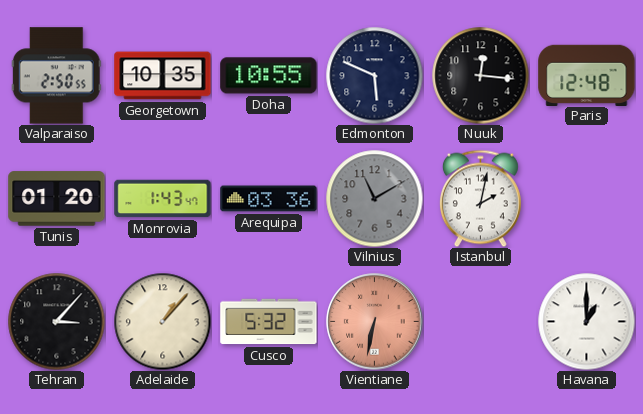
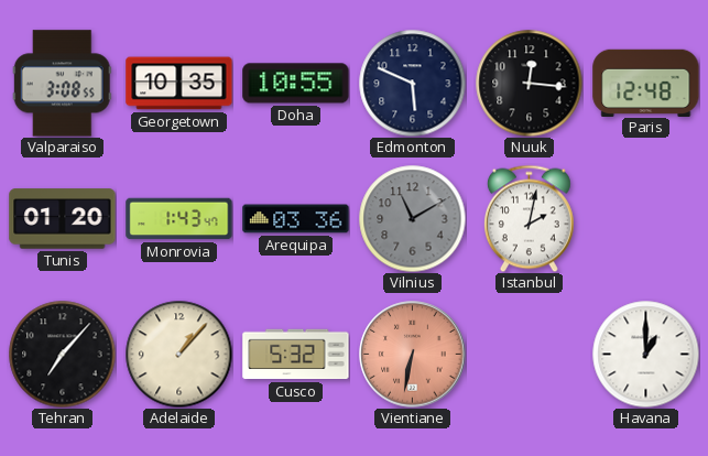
Valparaiso: 2:50 -> 3:08 (62, 84)
Tehran: 3:07 -> 7:07 (62, 354)
